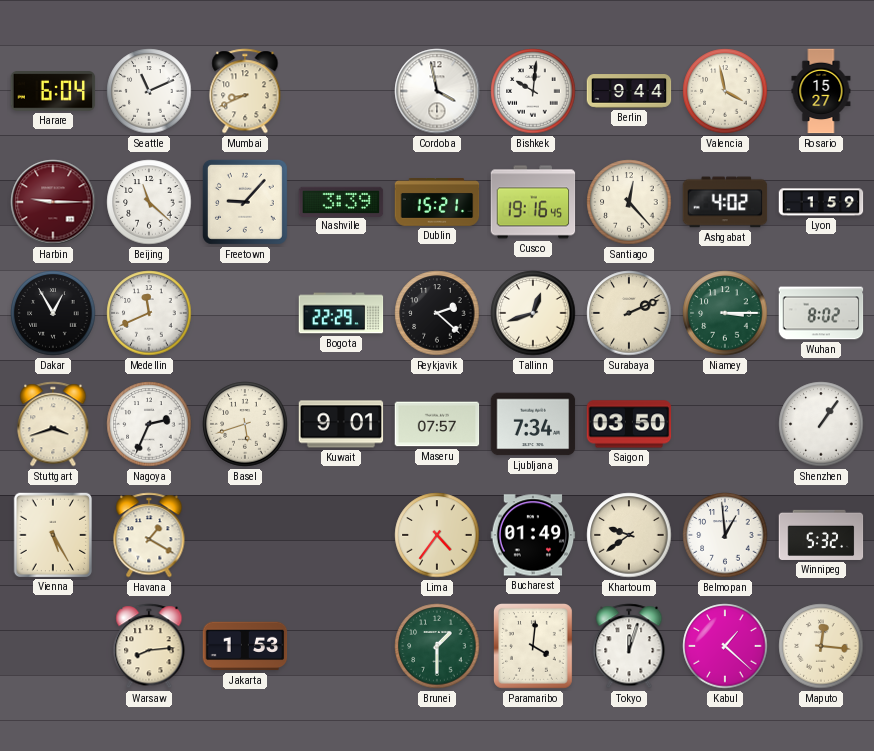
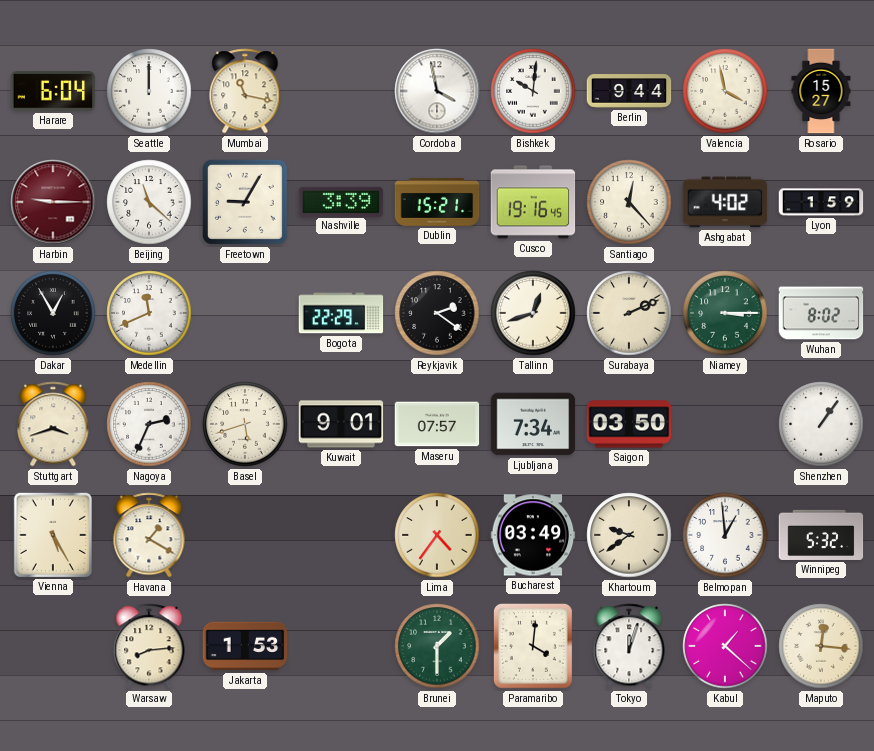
Seattle: 11:11 -> 12:00 (149, 91)
Mumbai: 8:41 -> 11:17 (245, 91)
Freetown: 9:07 -> 9:05 (245, 202)
Reykjavik: 2:22 -> 2:21 (437, 313)
Bucharest: 01:49 -> 03:49 (533, 535)
